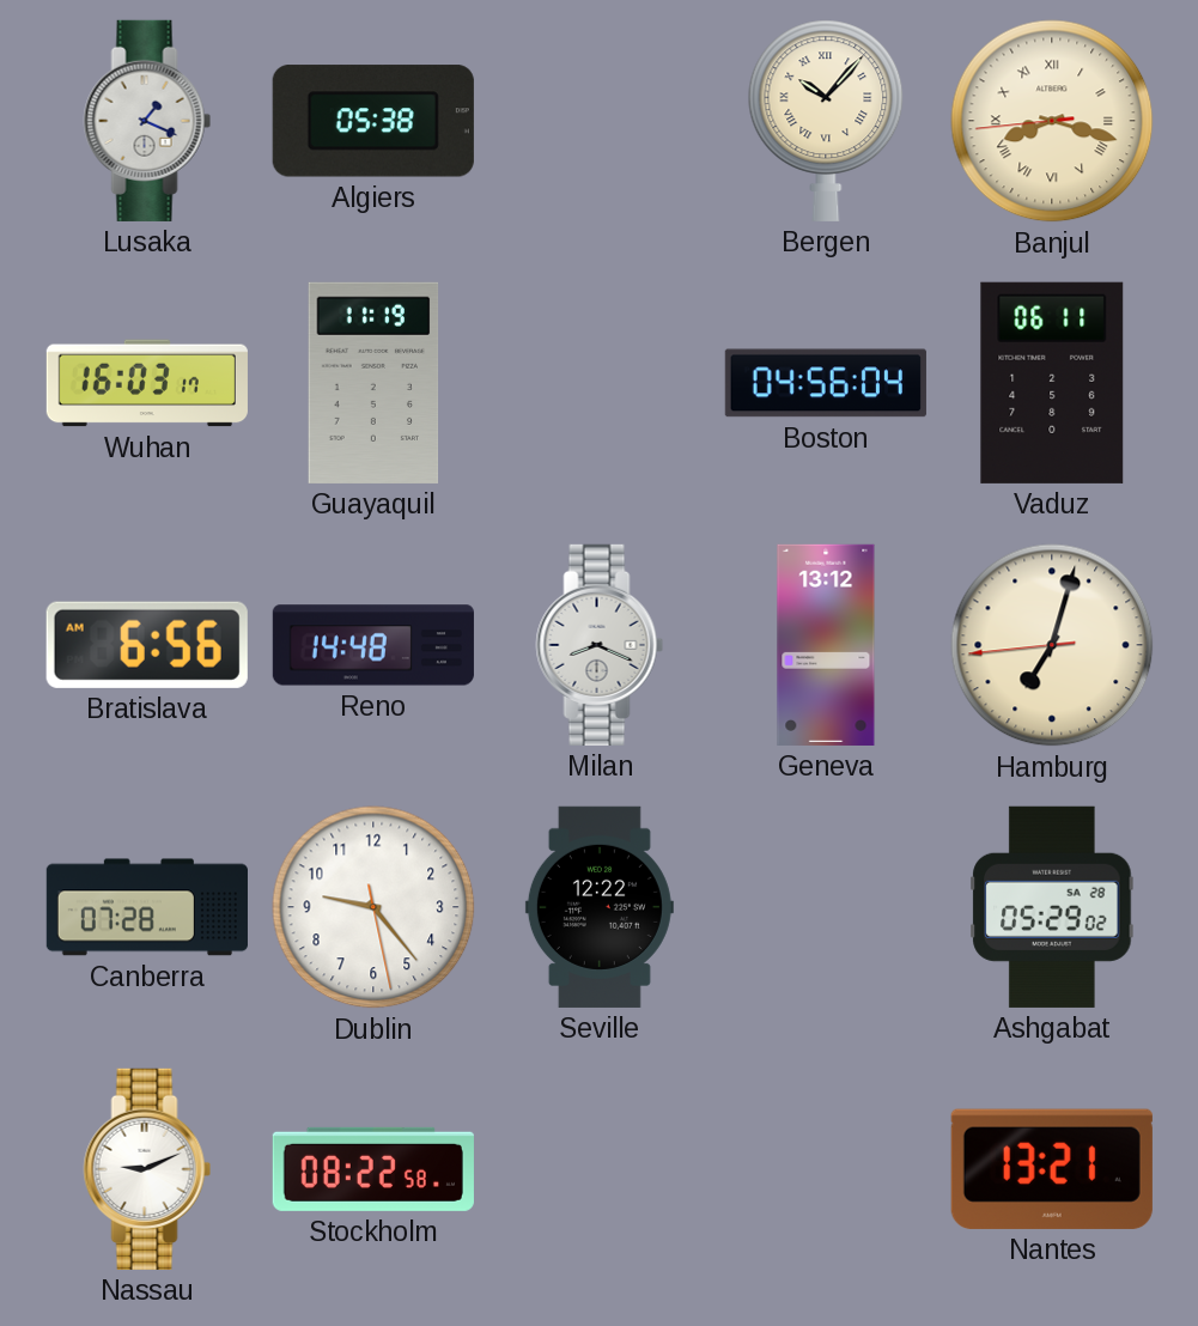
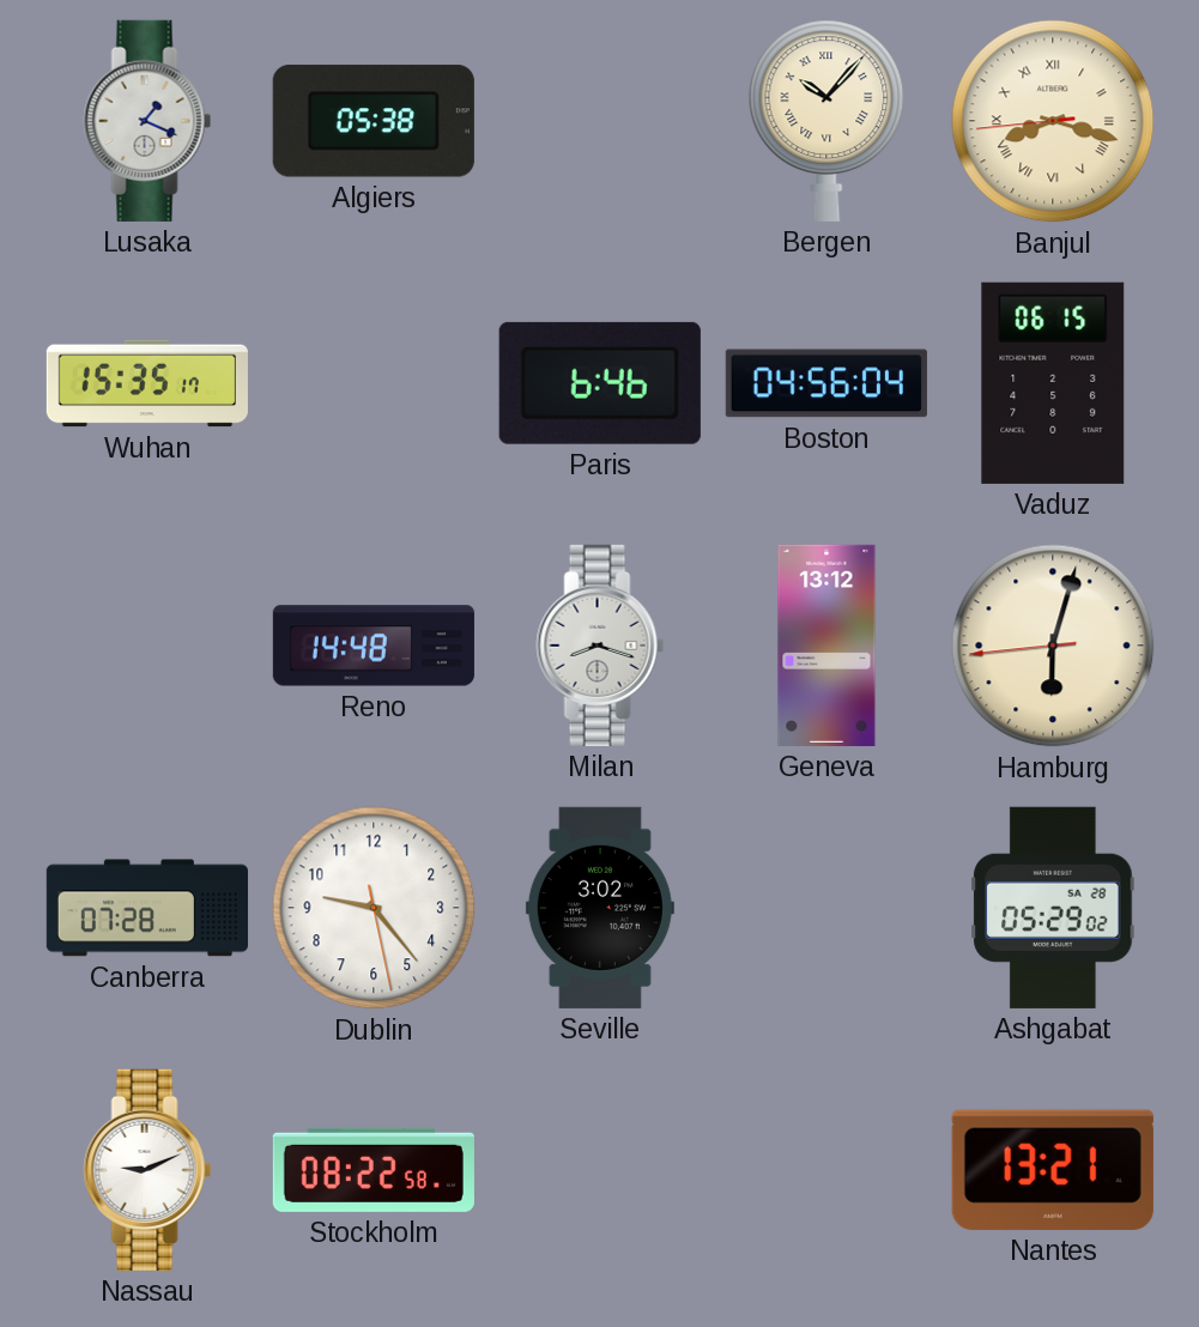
Wuhan: 16:03 -> 15:35 (147, 383)
Guayaquil: 11:19 -> none (373, 383)
Paris: none -> 6:46 (600, 383)
Vaduz: 06:11 -> 06:15 (1053, 383)
Bratislava: 6:56 -> none (147, 645)
Milan: 8:19 -> 8:18 (600, 646)
Hamburg: 7:02 -> 6:02 (1053, 646)
Seville: 12:22 -> 3:02 (600, 908)
